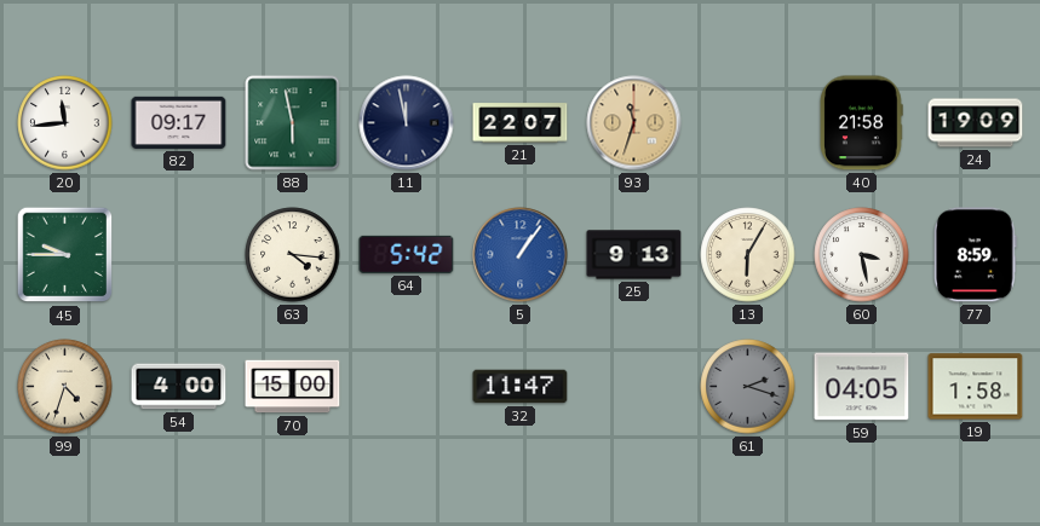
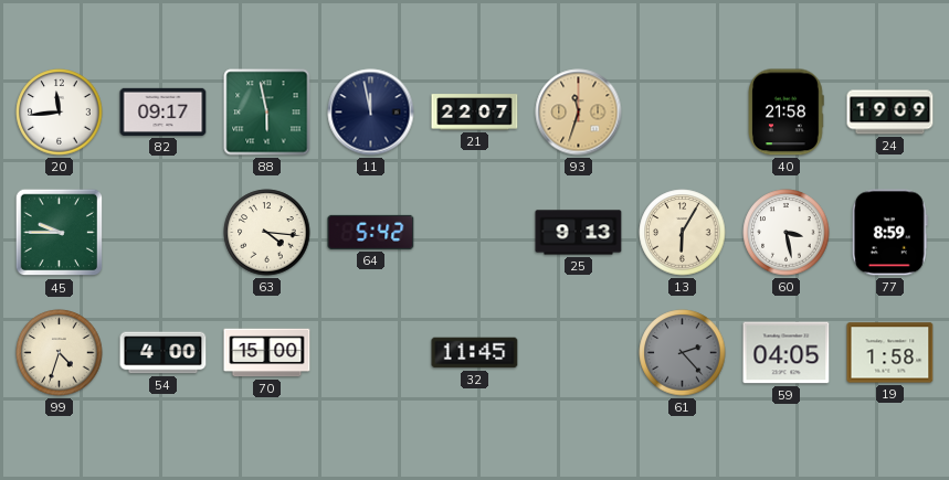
5: 1:06 -> none (521, 255)
32: 11:47 -> 11:45 (475, 353)
61: 2:18 -> 2:23 (683, 353)
